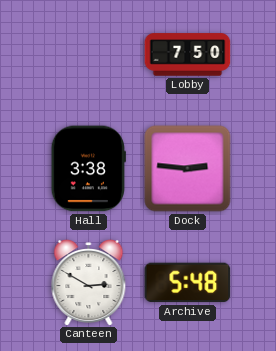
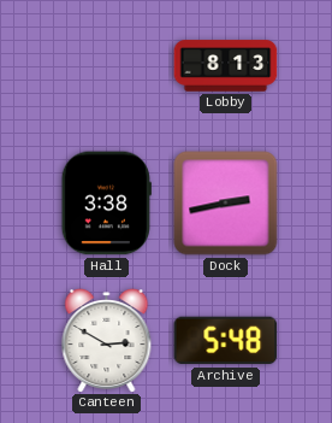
Lobby: 7:50 -> 8:13 (226, 66)
Dock: 2:46 -> 2:43 (226, 204)
